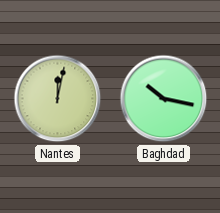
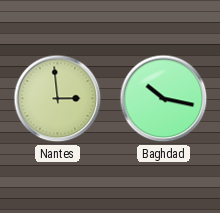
Nantes: 12:02 -> 2:59 (58, 99)
